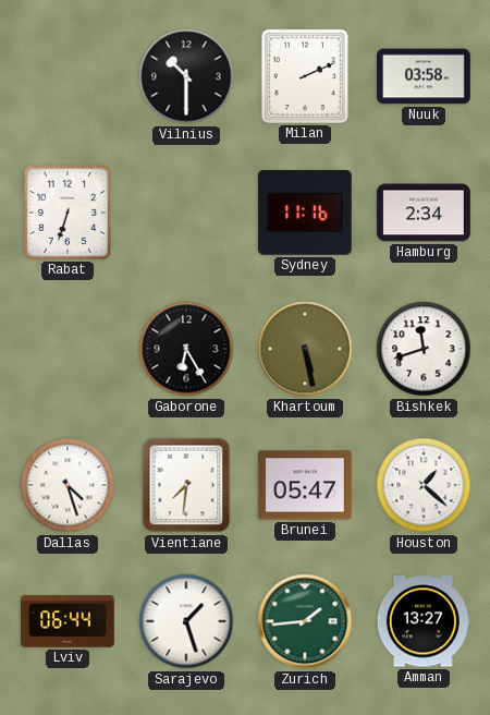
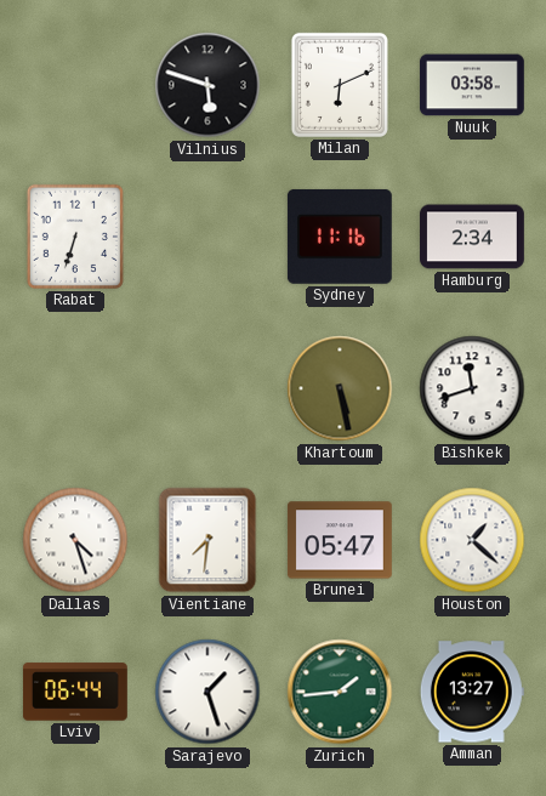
Vilnius: 10:30 -> 5:48 (207, 85)
Milan: 2:11 -> 6:11 (340, 85)
Gaborone: 6:25 -> none (186, 349)
